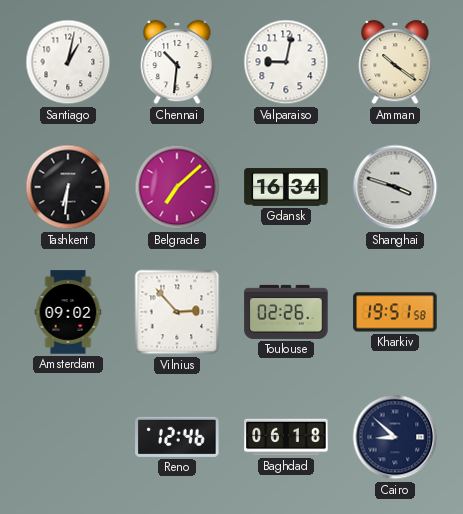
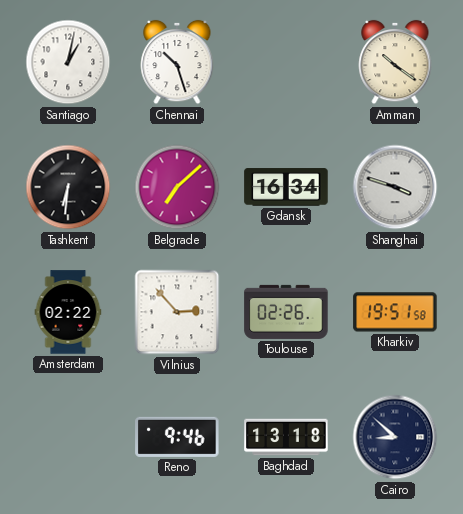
Chennai: 10:31 -> 10:27 (177, 62)
Valparaiso: 9:02 -> none (286, 62)
Amsterdam: 09:02 -> 02:22 (68, 312)
Reno: 12:46 -> 9:46 (177, 437)
Baghdad: 06:18 -> 13:18 (286, 437)
